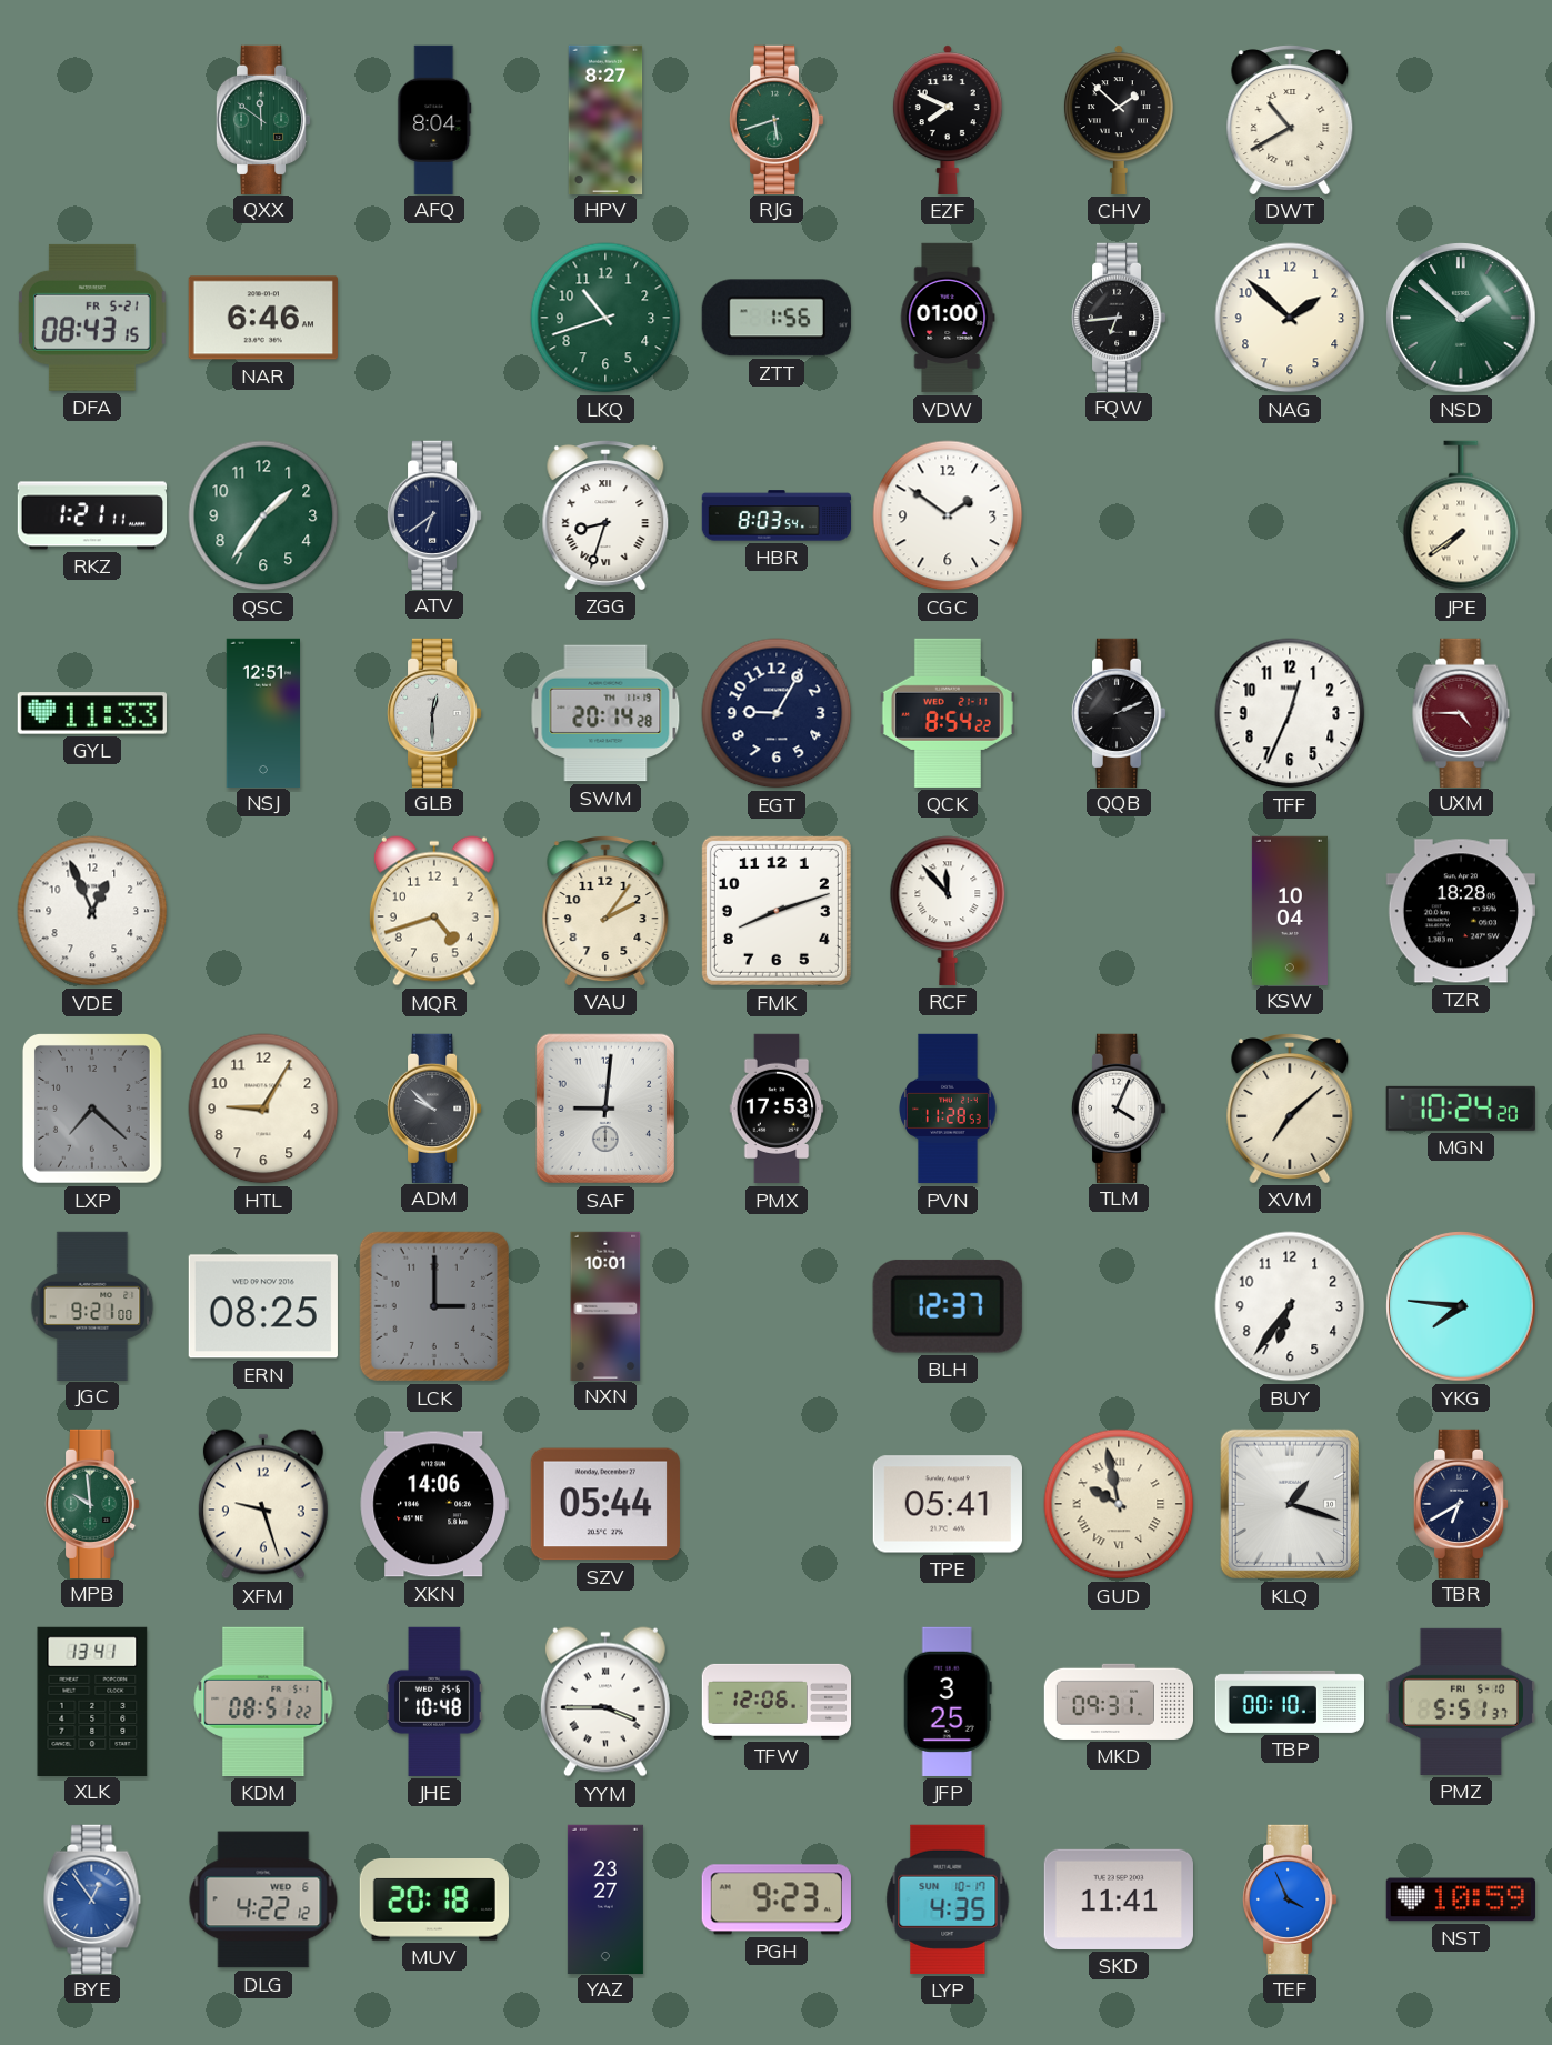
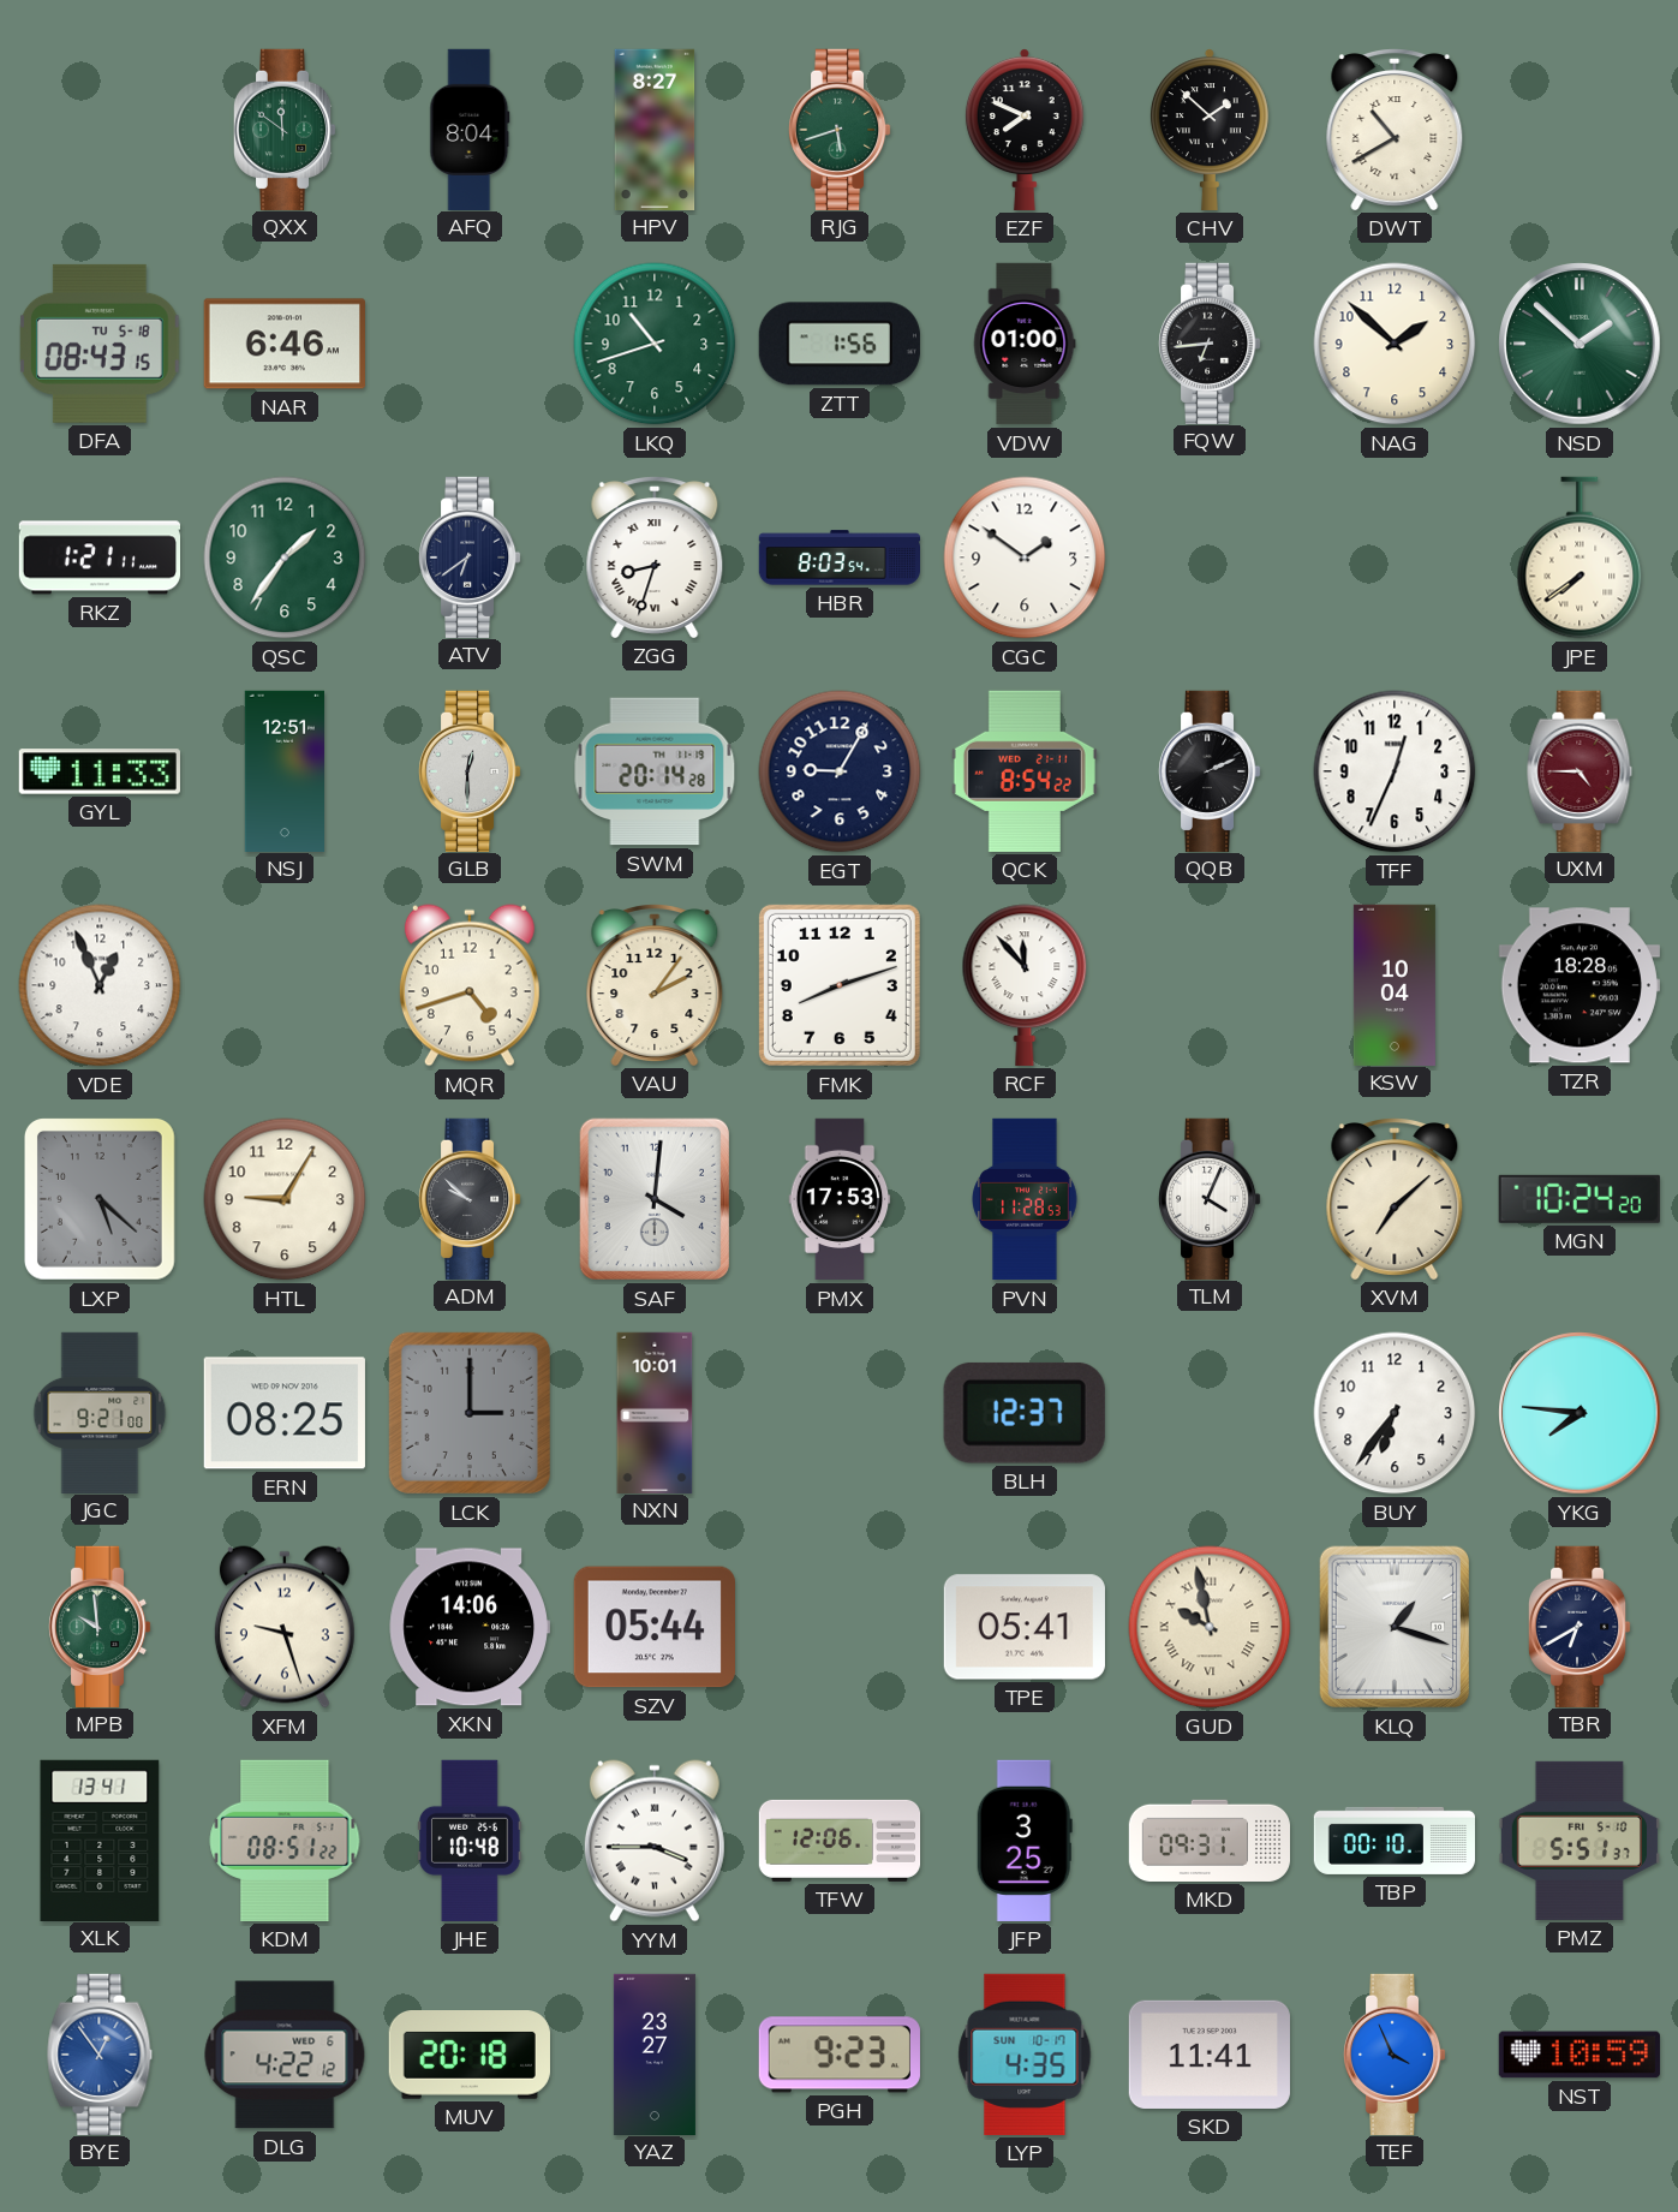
DFA date: FR 5-21 -> TU 5-18 (101, 344)
LXP: 7:22 -> 5:22 (100, 1200)
SAF: 9:01 -> 4:01 (653, 1199)
